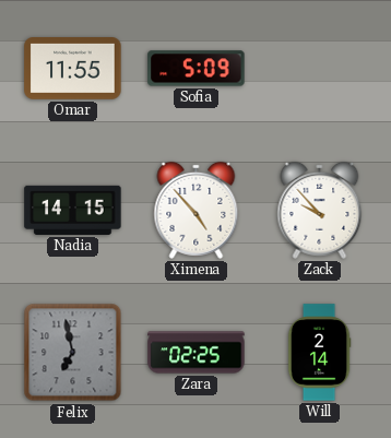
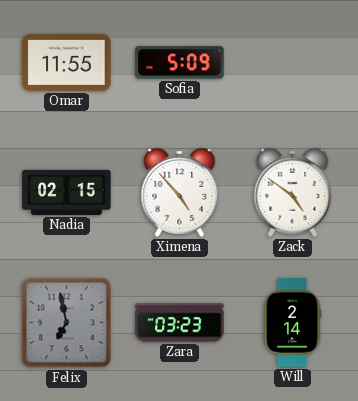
Nadia: 14:15 -> 02:15 (67, 192)
Zack: 9:53 -> 4:51 (293, 192)
Zara: 02:25 -> 03:23 (180, 323)
